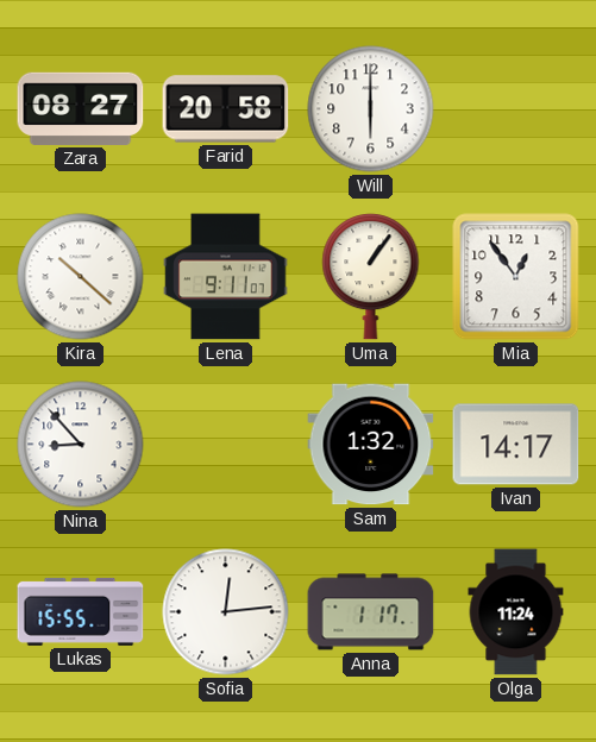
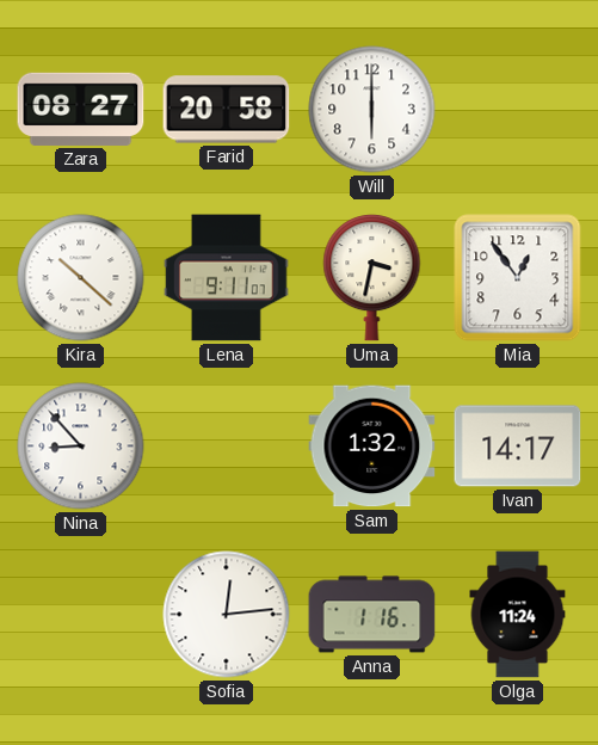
Uma: 1:06 -> 3:32 (372, 278)
Lukas: 15:55 -> none (81, 611)
Anna: 1:17 -> 1:16 (372, 615)
